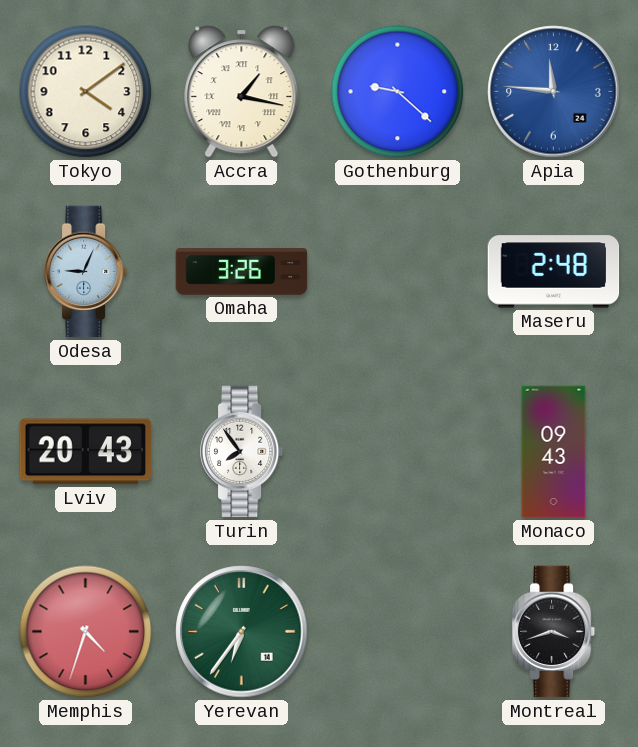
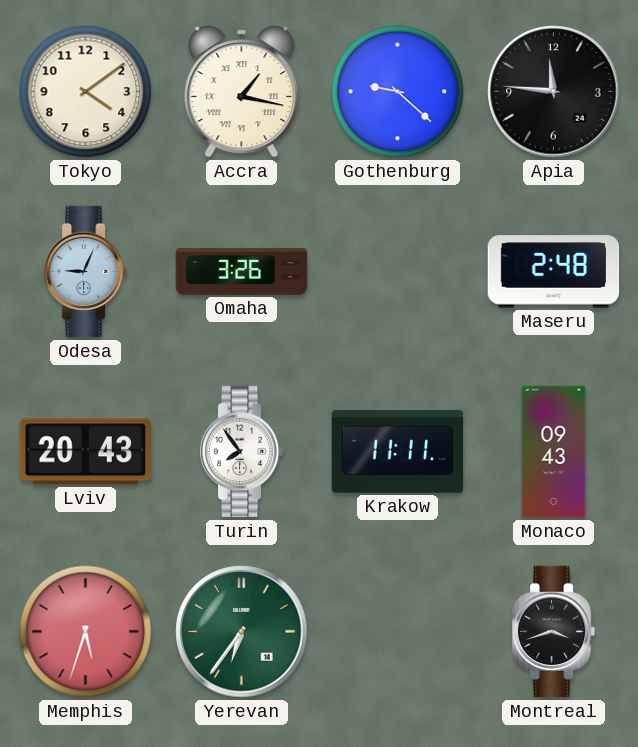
Apia dial: blue -> black (554, 92)
Krakow: none -> 11:11 (398, 452)
Memphis: 4:33 -> 5:33 (86, 632)
